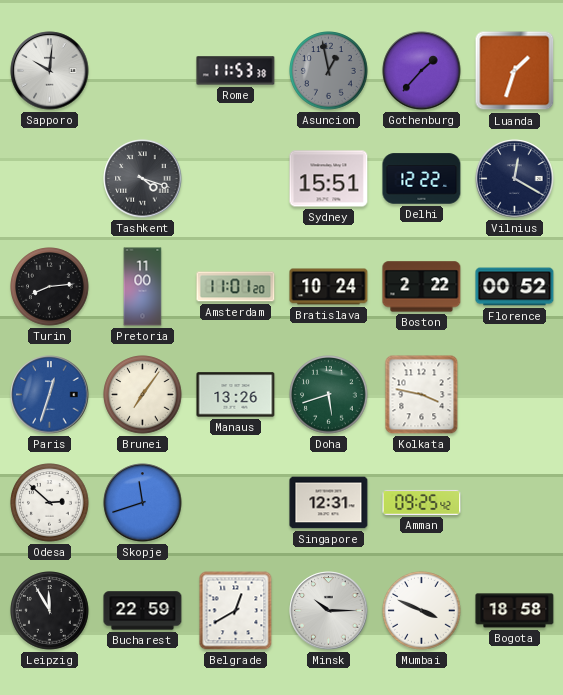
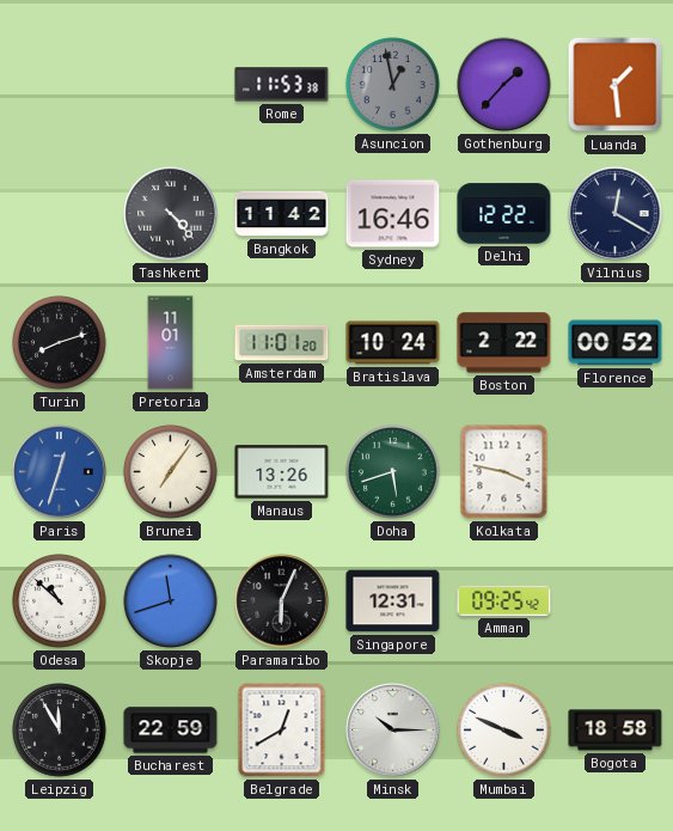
Sapporo: 10:01 -> none (50, 71)
Luanda: 1:33 -> 1:29 (616, 85)
Tashkent: 4:18 -> 4:23 (171, 214)
Bangkok: none -> 11:42 (282, 214)
Sydney: 15:51 -> 16:46 (393, 214)
Turin: 8:14 -> 8:12 (60, 343)
Pretoria: 11:00 -> 11:01 (171, 343)
Odesa: 2:52 -> 10:52 (60, 601)
Paramaribo: none -> 6:04 (282, 601)
